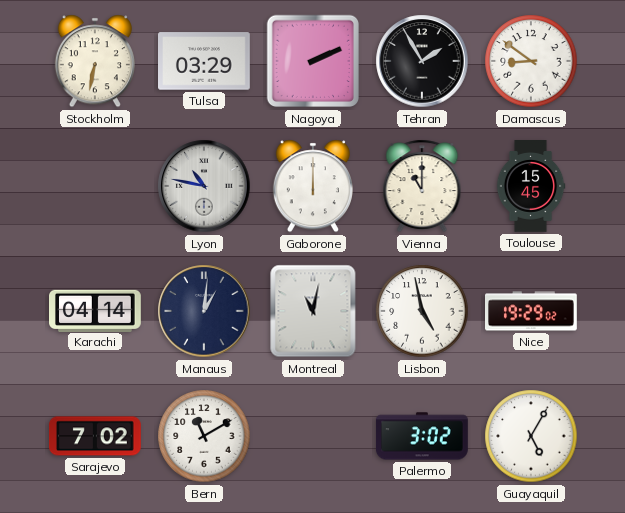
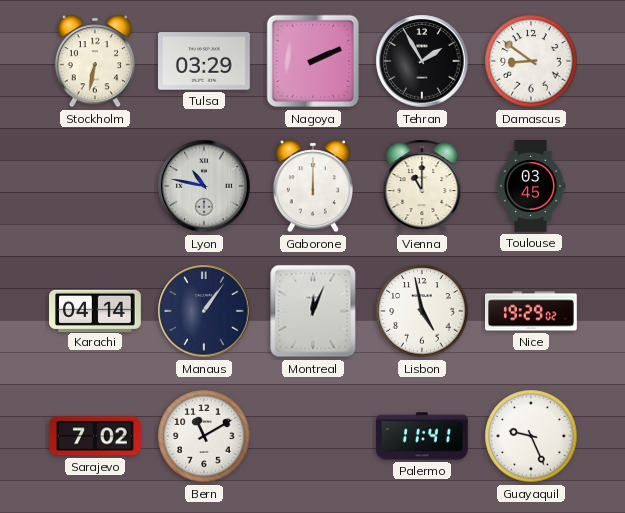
Toulouse: 15:45 -> 03:45 (531, 187)
Manaus: 1:01 -> 1:06 (204, 311)
Montreal: 11:02 -> 12:04 (313, 311)
Palermo: 3:02 -> 11:41 (422, 436)
Guayaquil: 5:05 -> 9:26 (531, 436)
